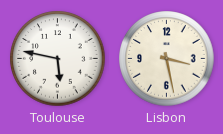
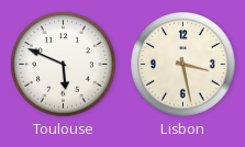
Toulouse: 5:47 -> 5:49 (64, 65)
